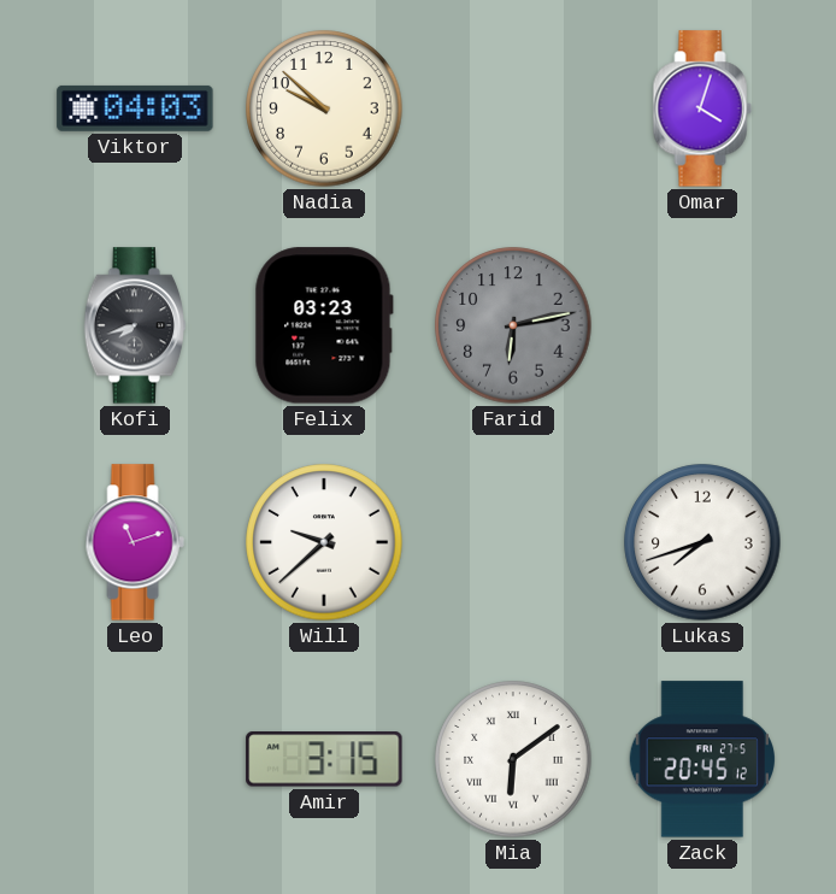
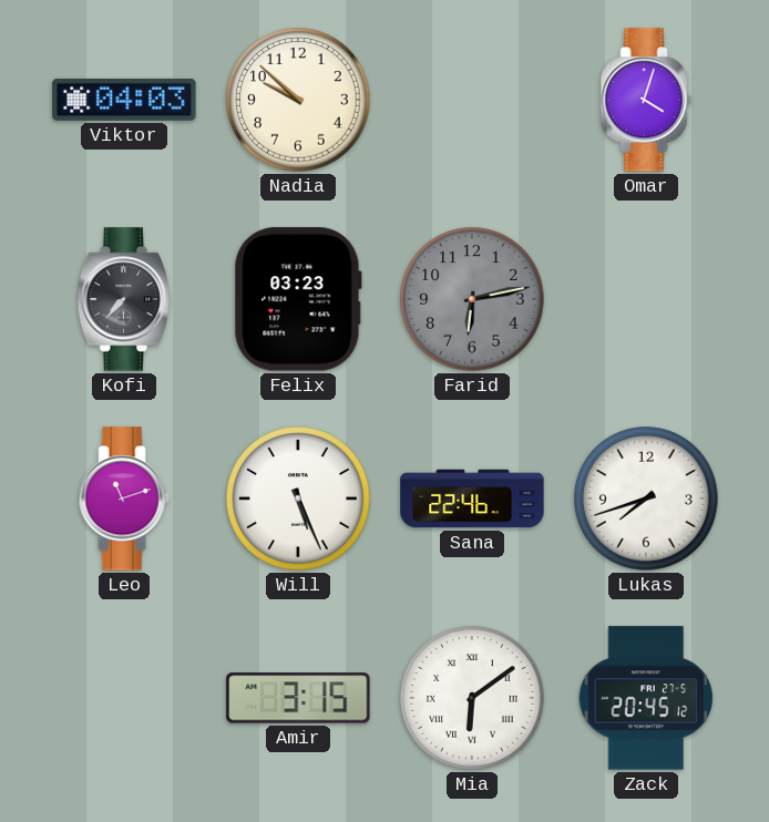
Kofi: 7:42 -> 7:37 (124, 299)
Will: 9:38 -> 5:26 (298, 499)
Sana: none -> 22:46 (472, 499)
